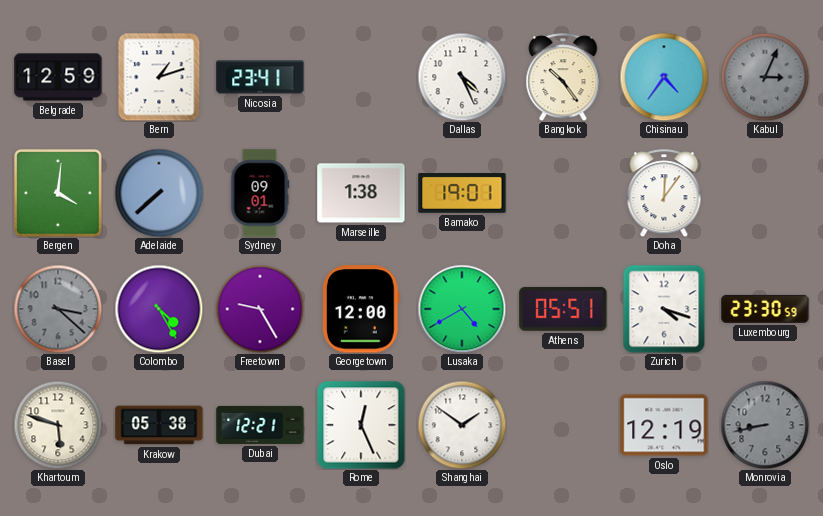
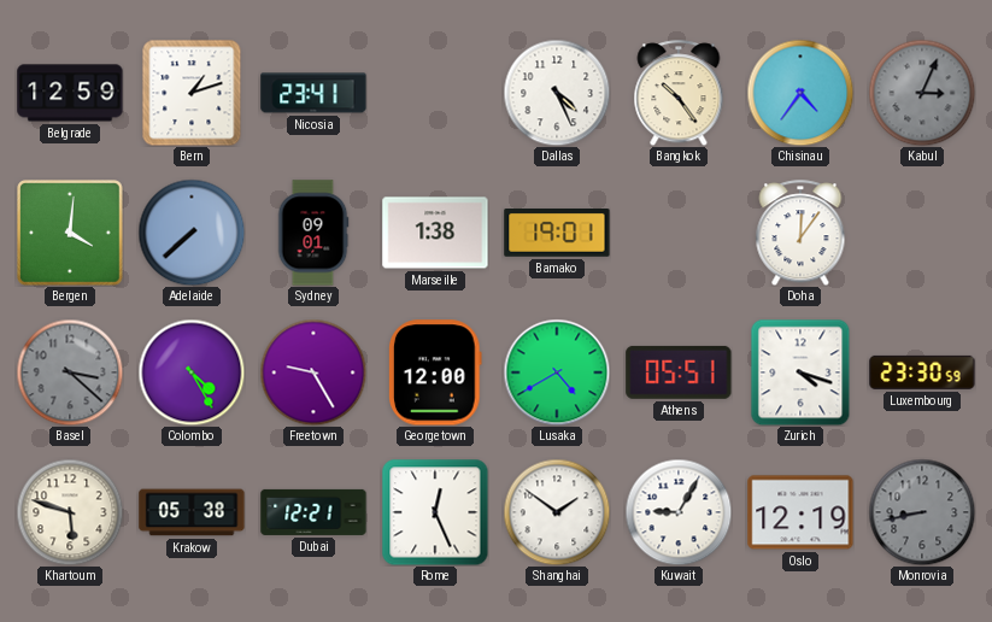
Kuwait: none -> 9:05 (679, 512)
